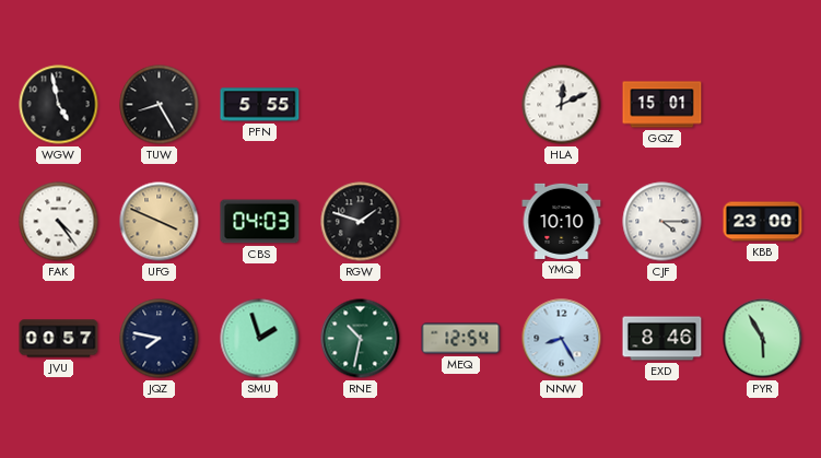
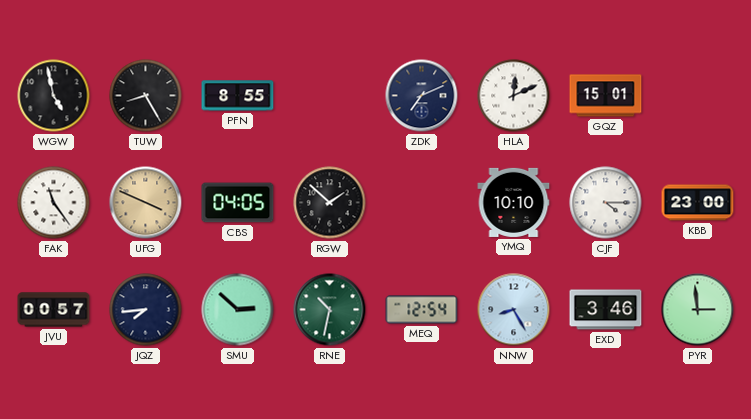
PFN: 5:55 -> 8:55 (238, 96)
ZDK: none -> 7:11 (422, 96)
FAK: 4:24 -> 11:24 (54, 203)
CBS: 04:03 -> 04:05 (238, 203)
RGW: 1:48 -> 1:52 (330, 203)
JQZ: 7:47 -> 7:44 (146, 310)
SMU: 1:57 -> 2:52 (238, 310)
EXD: 8:46 -> 3:46 (606, 310)
PYR: 5:55 -> 2:59 (698, 310)
